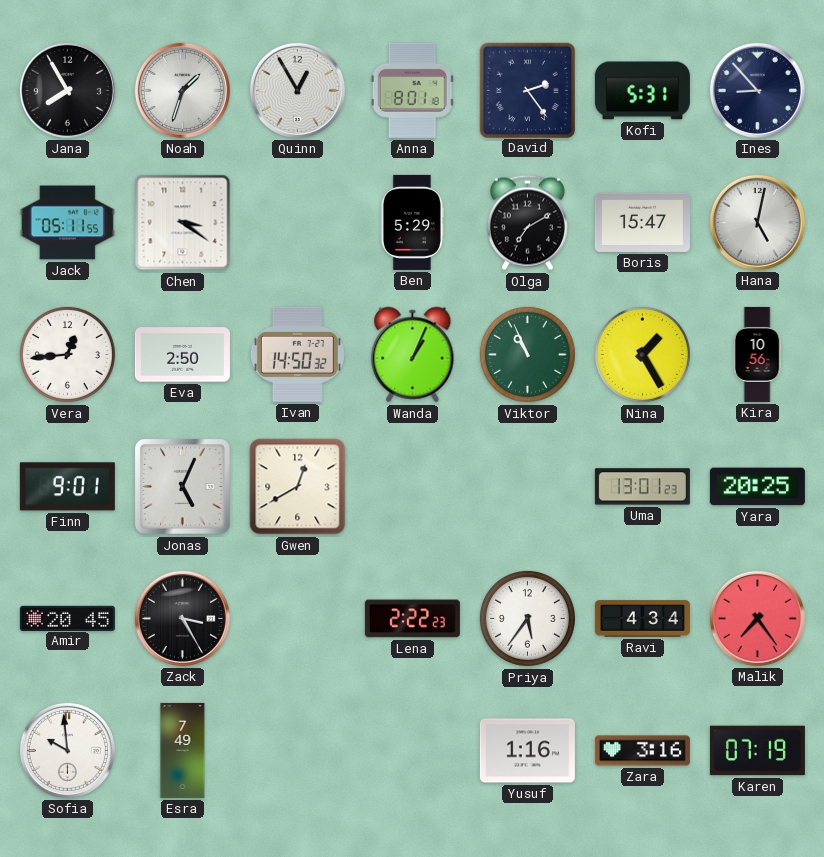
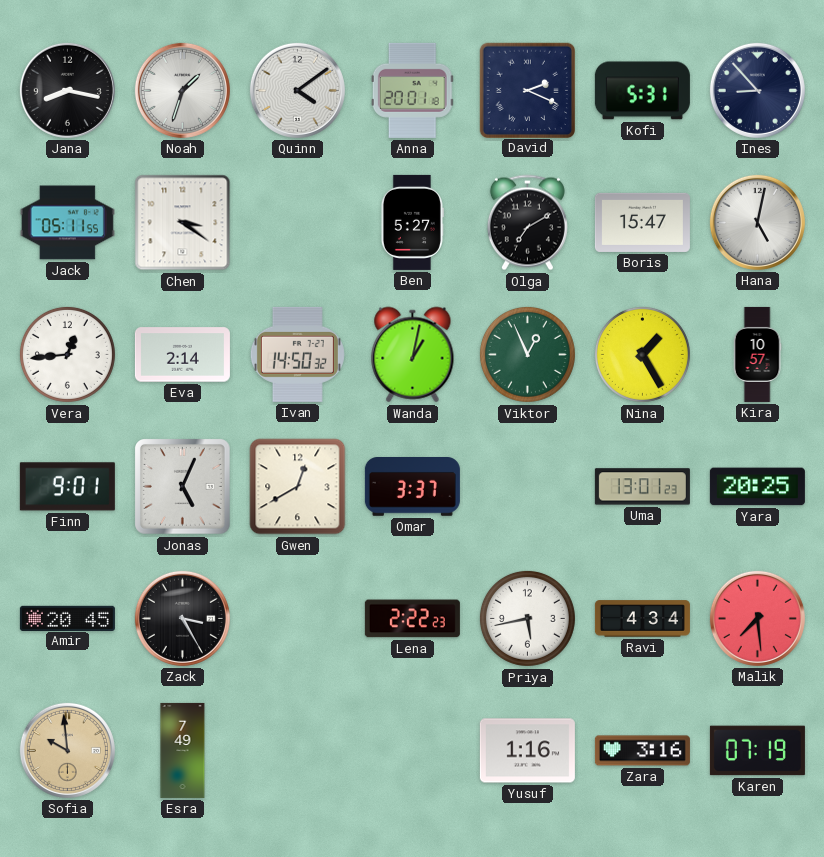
Jana: 7:55 -> 8:17 (67, 90)
Quinn: 12:55 -> 4:09 (297, 90)
Anna: 8:01 -> 20:01 (412, 90)
David: 2:24 -> 2:19 (527, 90)
Ben: 5:29 -> 5:27 (412, 222)
Eva: 2:50 -> 2:14 (182, 355)
Wanda: 1:04 -> 1:02 (413, 355)
Viktor: 10:56 -> 12:56 (527, 354)
Kira: 10:56 -> 10:57 (757, 354)
Omar: none -> 3:37 (412, 487)
Priya: 5:36 -> 5:43 (527, 618)
Malik: 7:24 -> 7:29 (757, 618)
Sofia dial: white -> champagne (67, 750)
